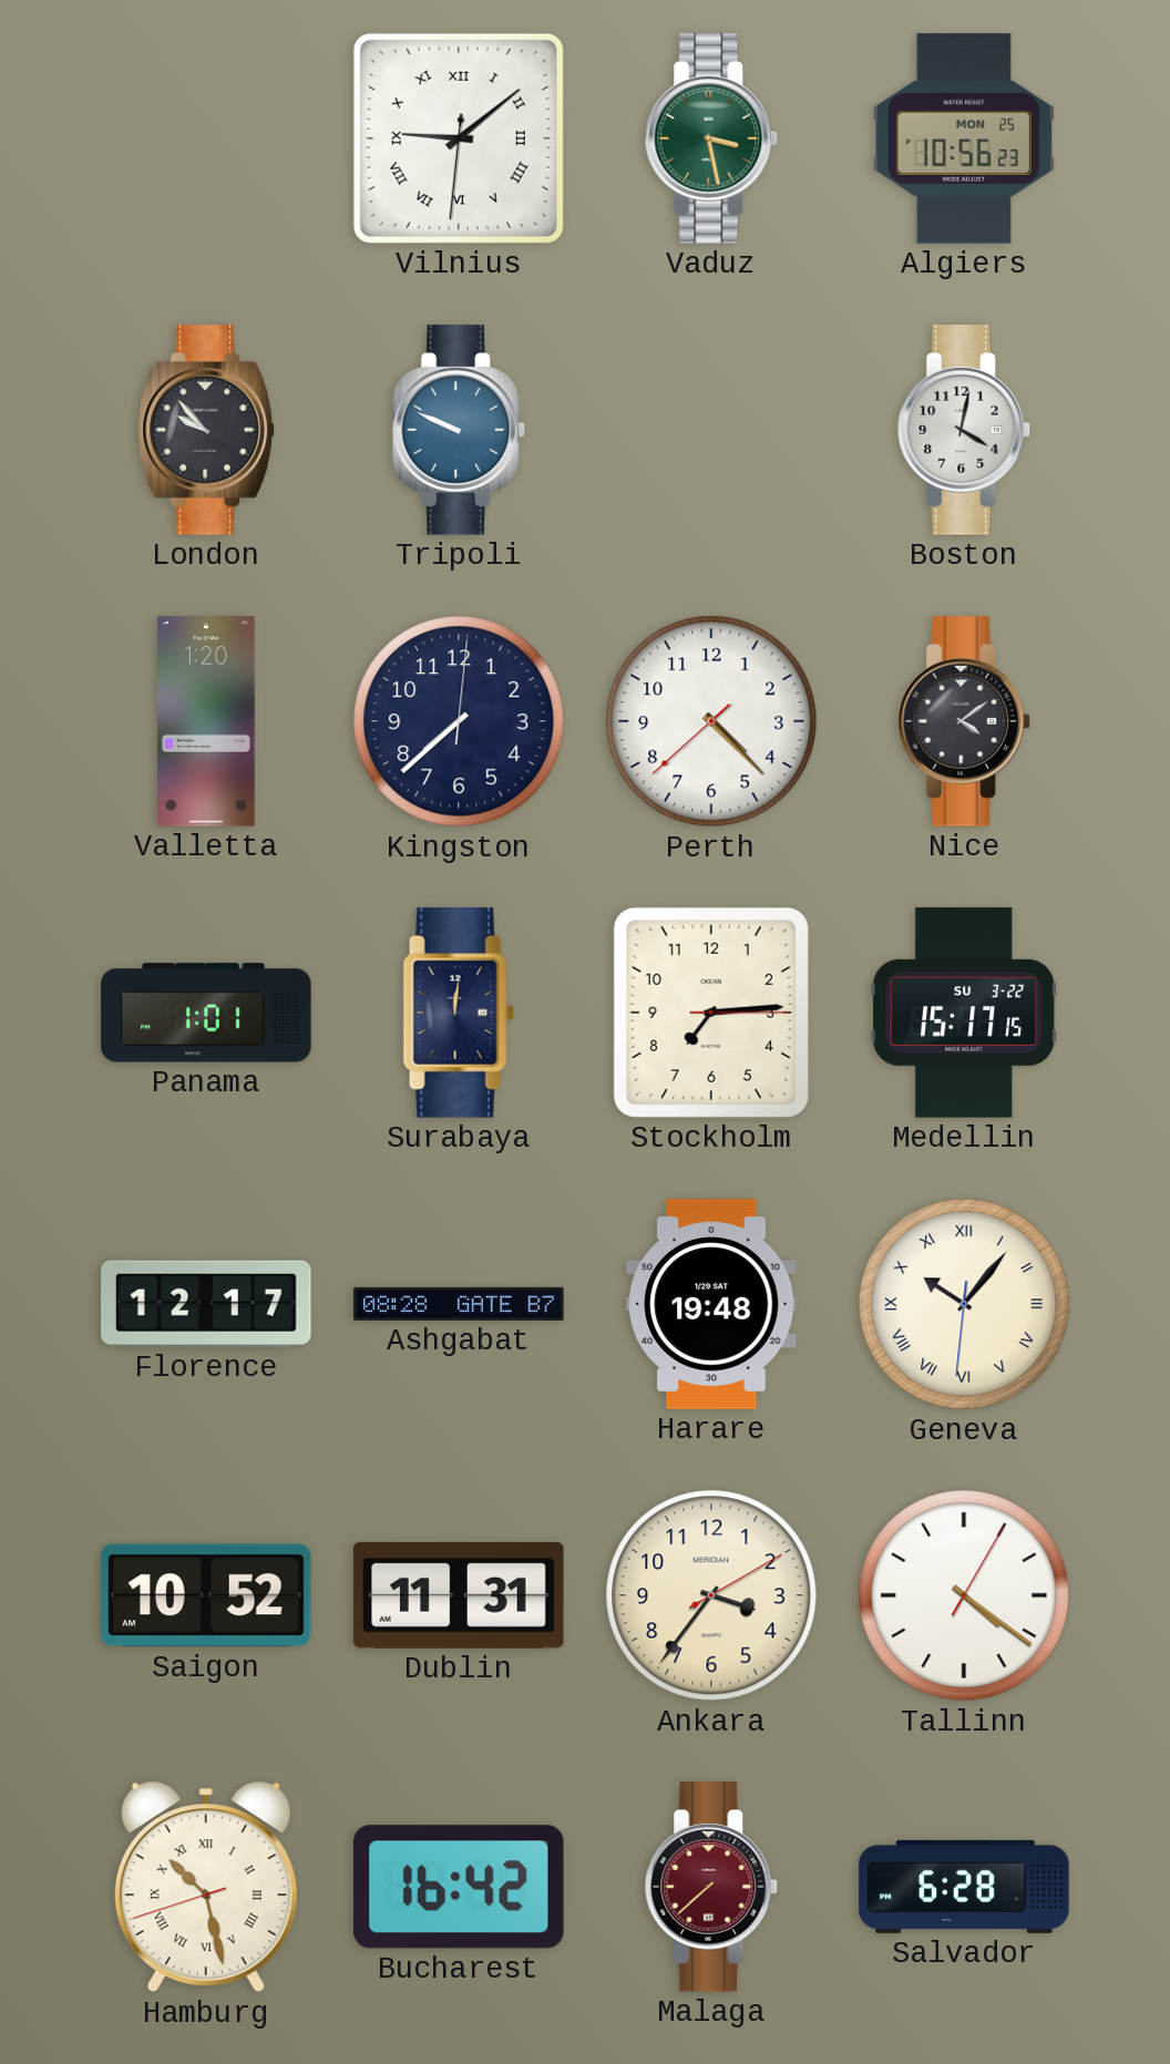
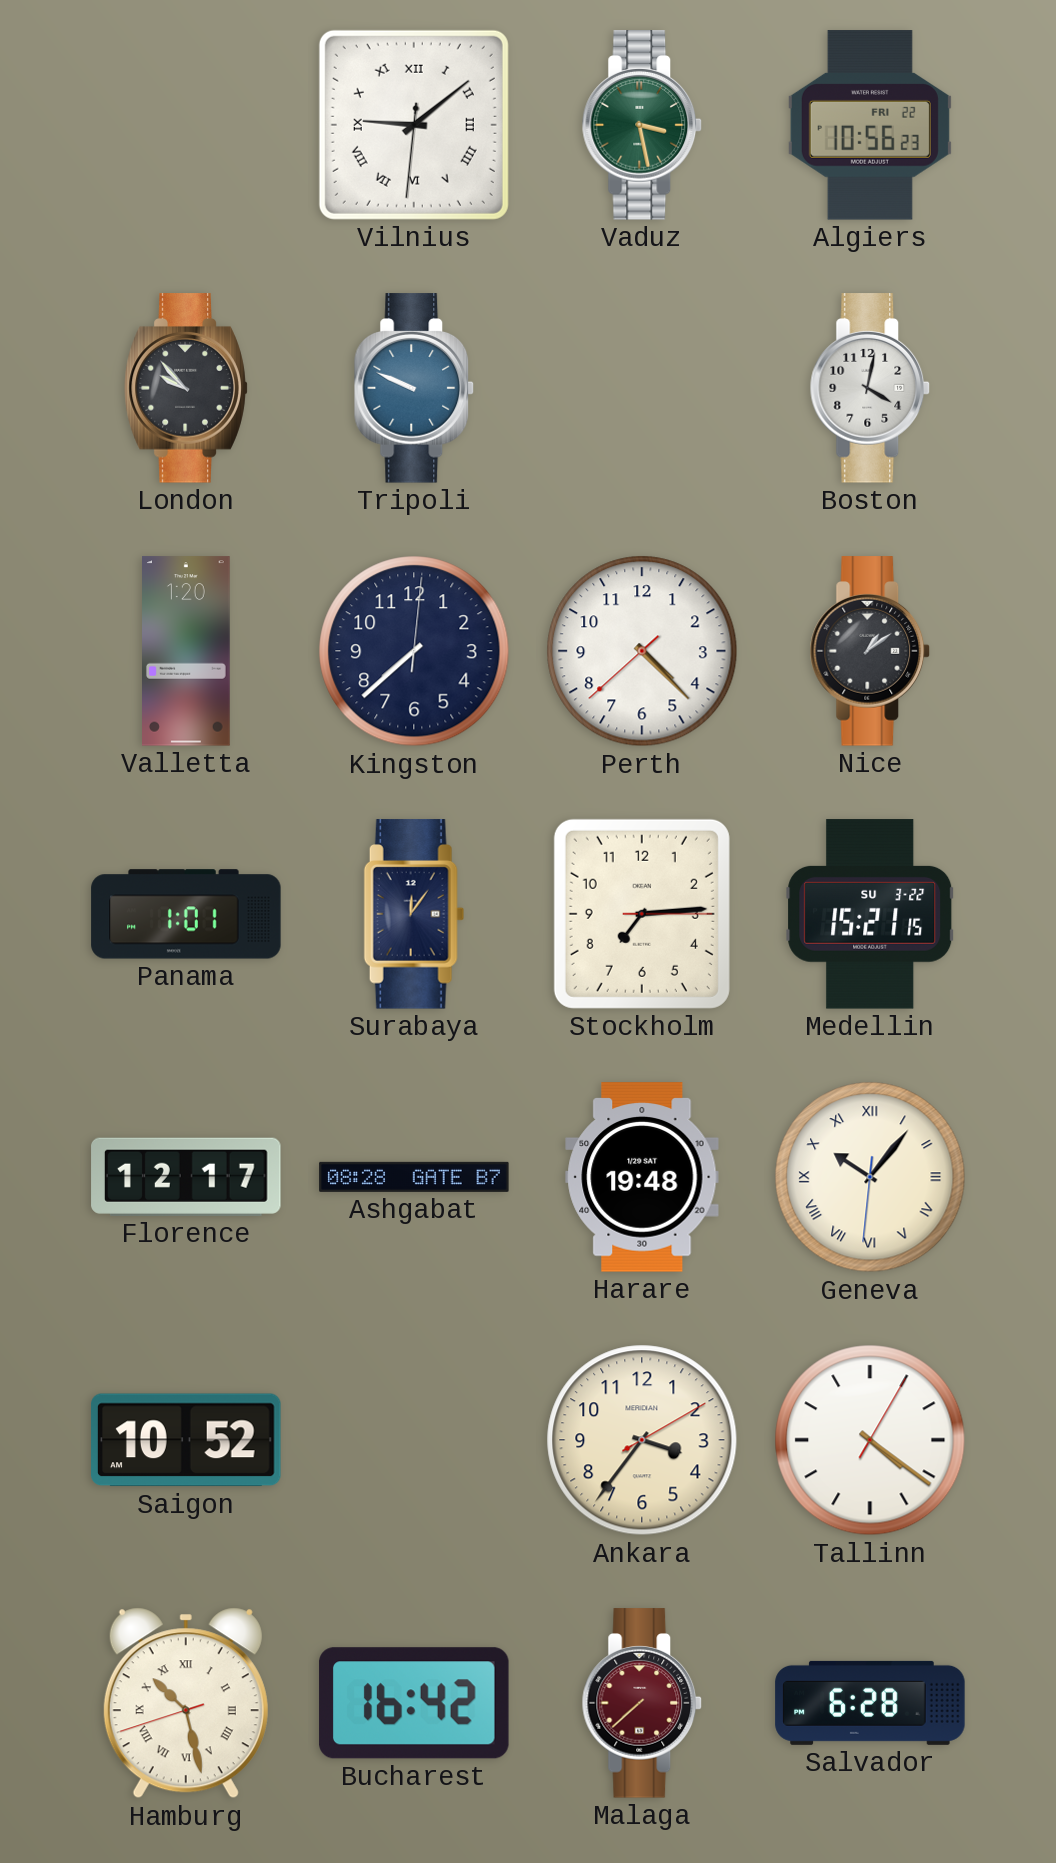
Algiers date: MON 25 -> FRI 22 (870, 125)
Nice: 4:09 -> 1:09 (870, 651)
Surabaya: 12:01 -> 12:06 (414, 914)
Medellin: 15:17 -> 15:21 (870, 914)
Dublin: 11:31 -> none (459, 1595)
